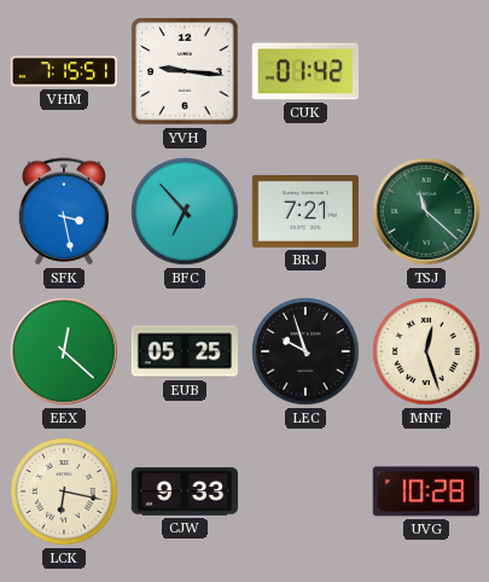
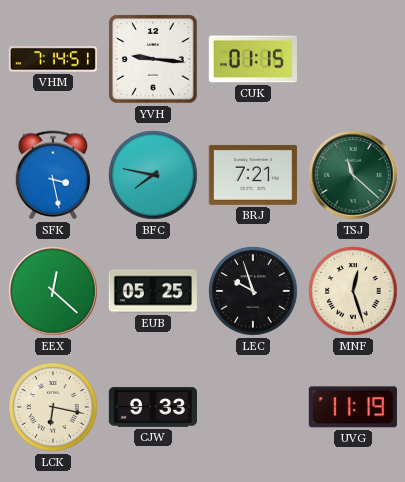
VHM: 7:15 -> 7:14 (52, 59)
CUK: 01:42 -> 01:15 (253, 59)
BFC: 6:53 -> 7:47 (153, 175)
UVG: 10:28 -> 11:19 (353, 407)
